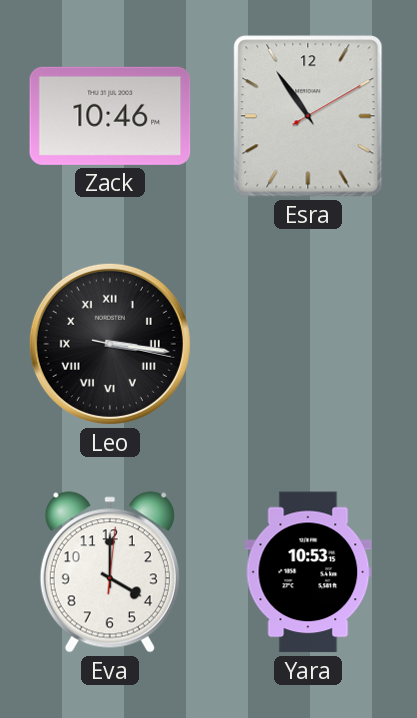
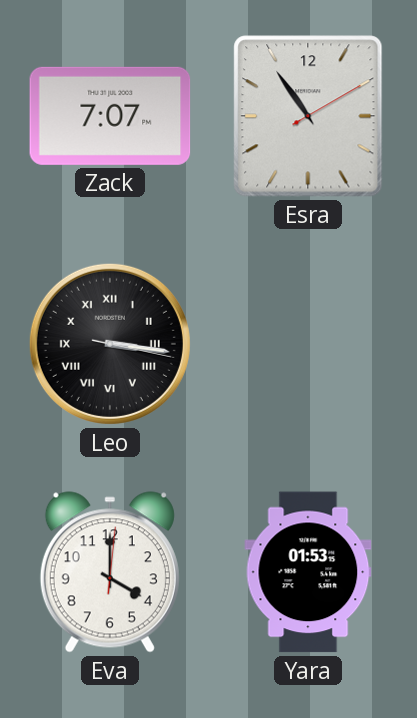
Zack: 10:46 -> 7:07 (110, 116)
Yara: 10:53 -> 01:53 (308, 572)
